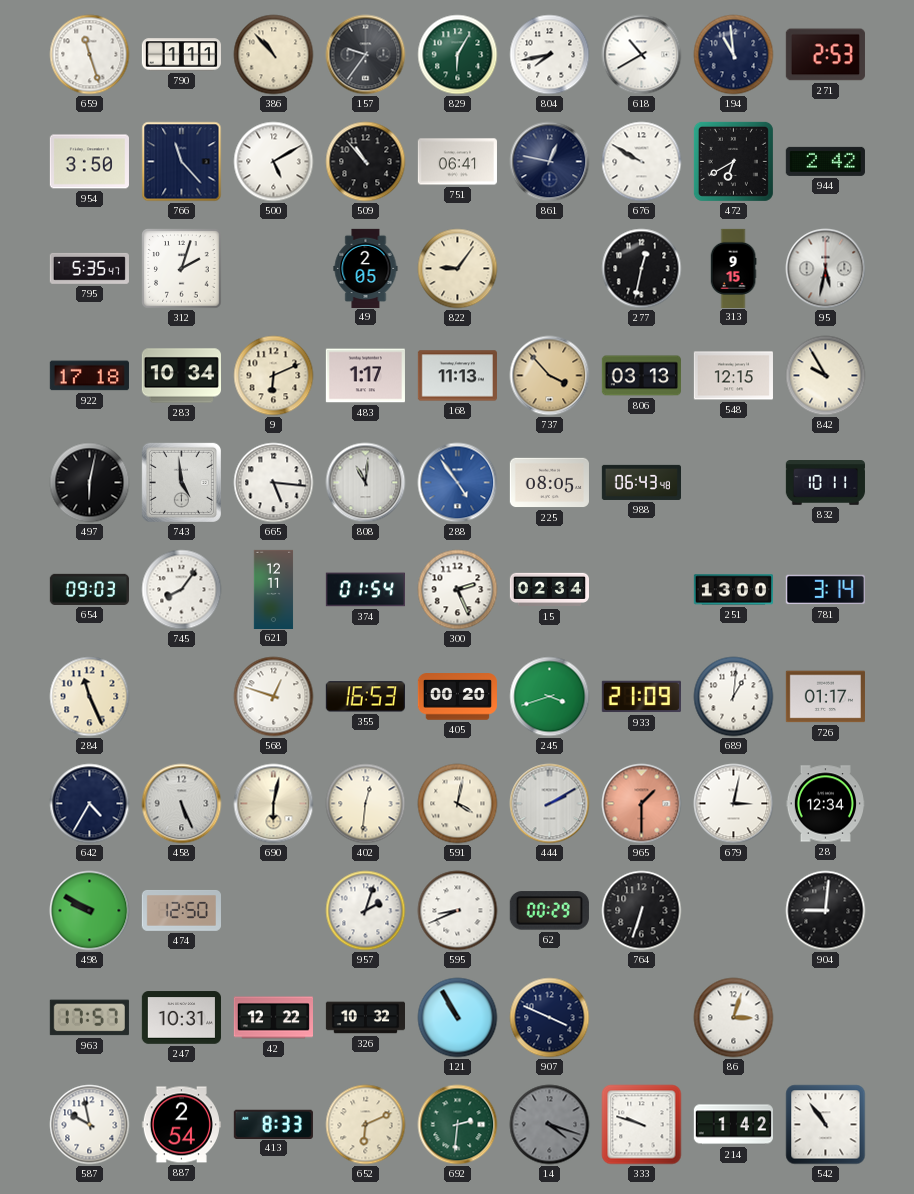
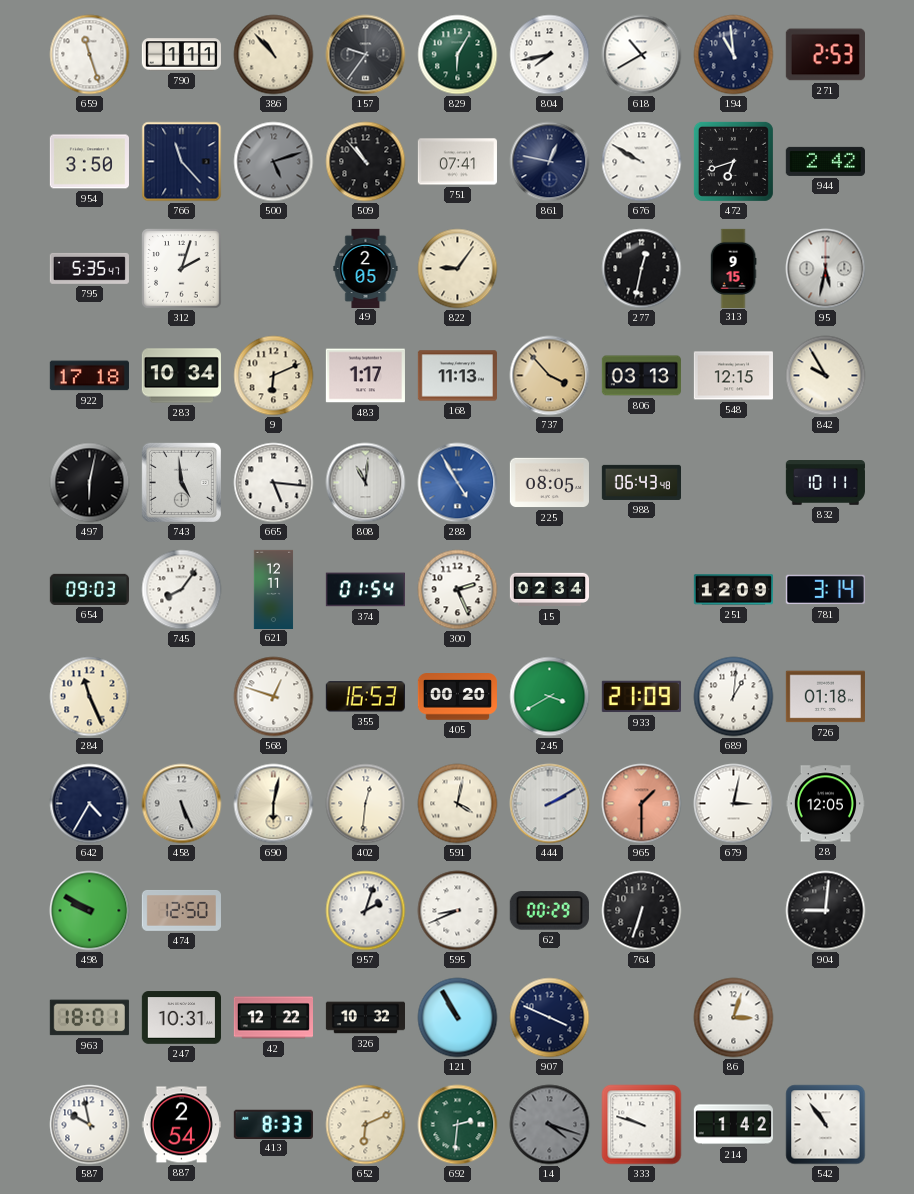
500: 5:10 -> 5:12 (274, 162)
500 dial: white -> grey (274, 162)
751: 06:41 -> 07:41 (457, 162)
472: 6:40 -> 6:42 (733, 161)
288: 4:54 -> 4:55 (458, 483)
251: 13:00 -> 12:09 (733, 590)
245: 3:42 -> 3:40 (550, 697)
726: 01:17 -> 01:18 (825, 697)
28: 12:34 -> 12:05 (825, 804)
963: 17:57 -> 18:01 (89, 1018)
